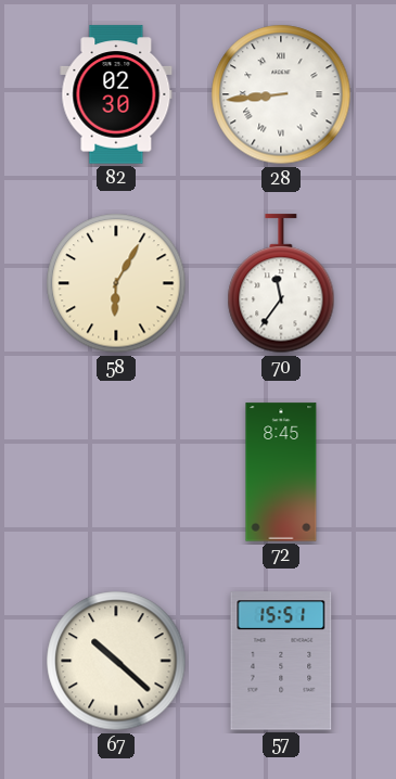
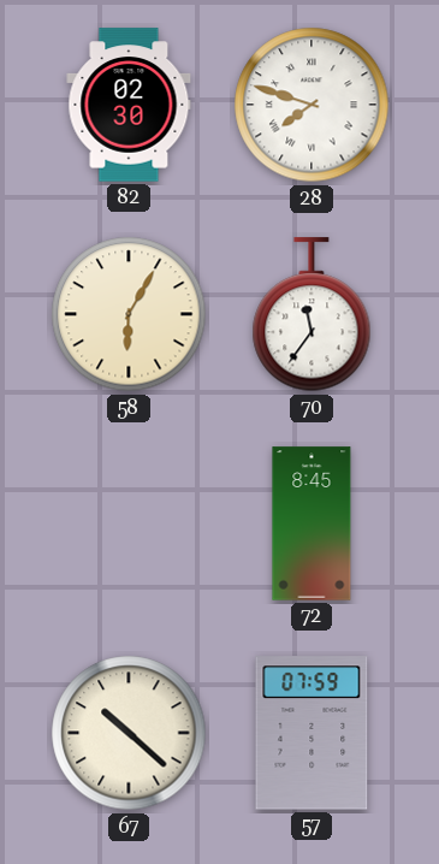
28: 8:44 -> 7:48 (312, 105)
57: 15:51 -> 07:59 (312, 733)
